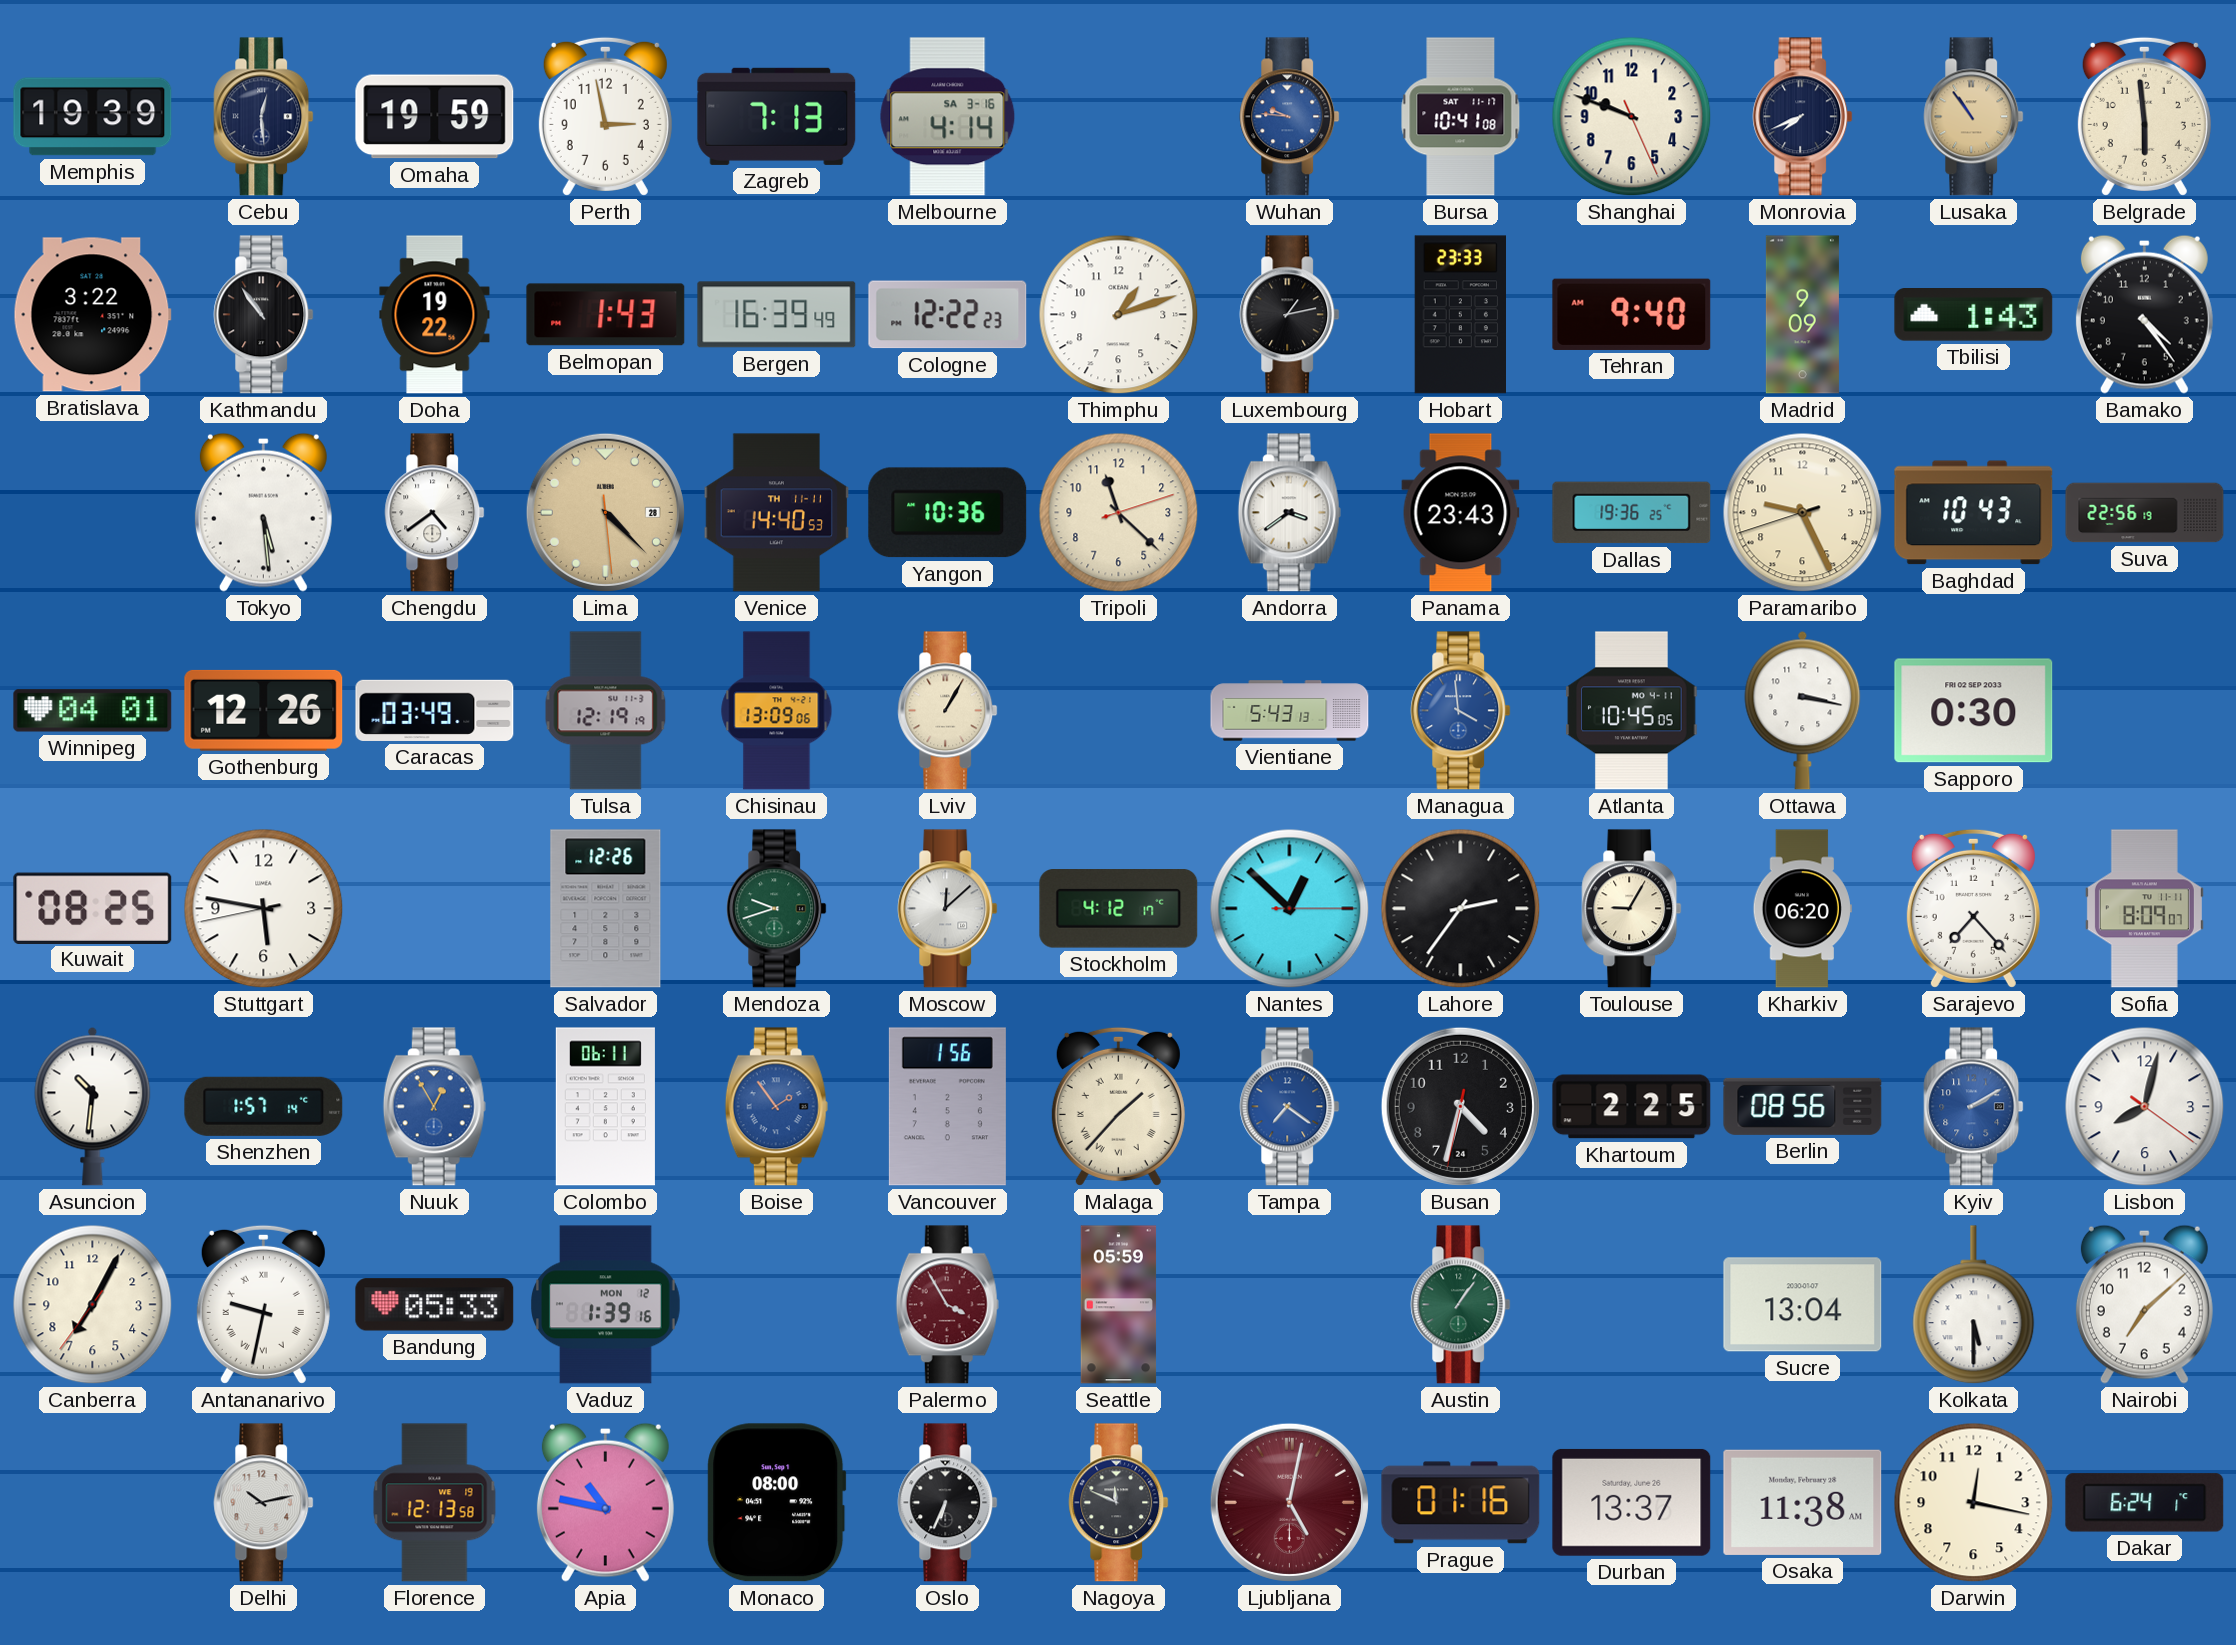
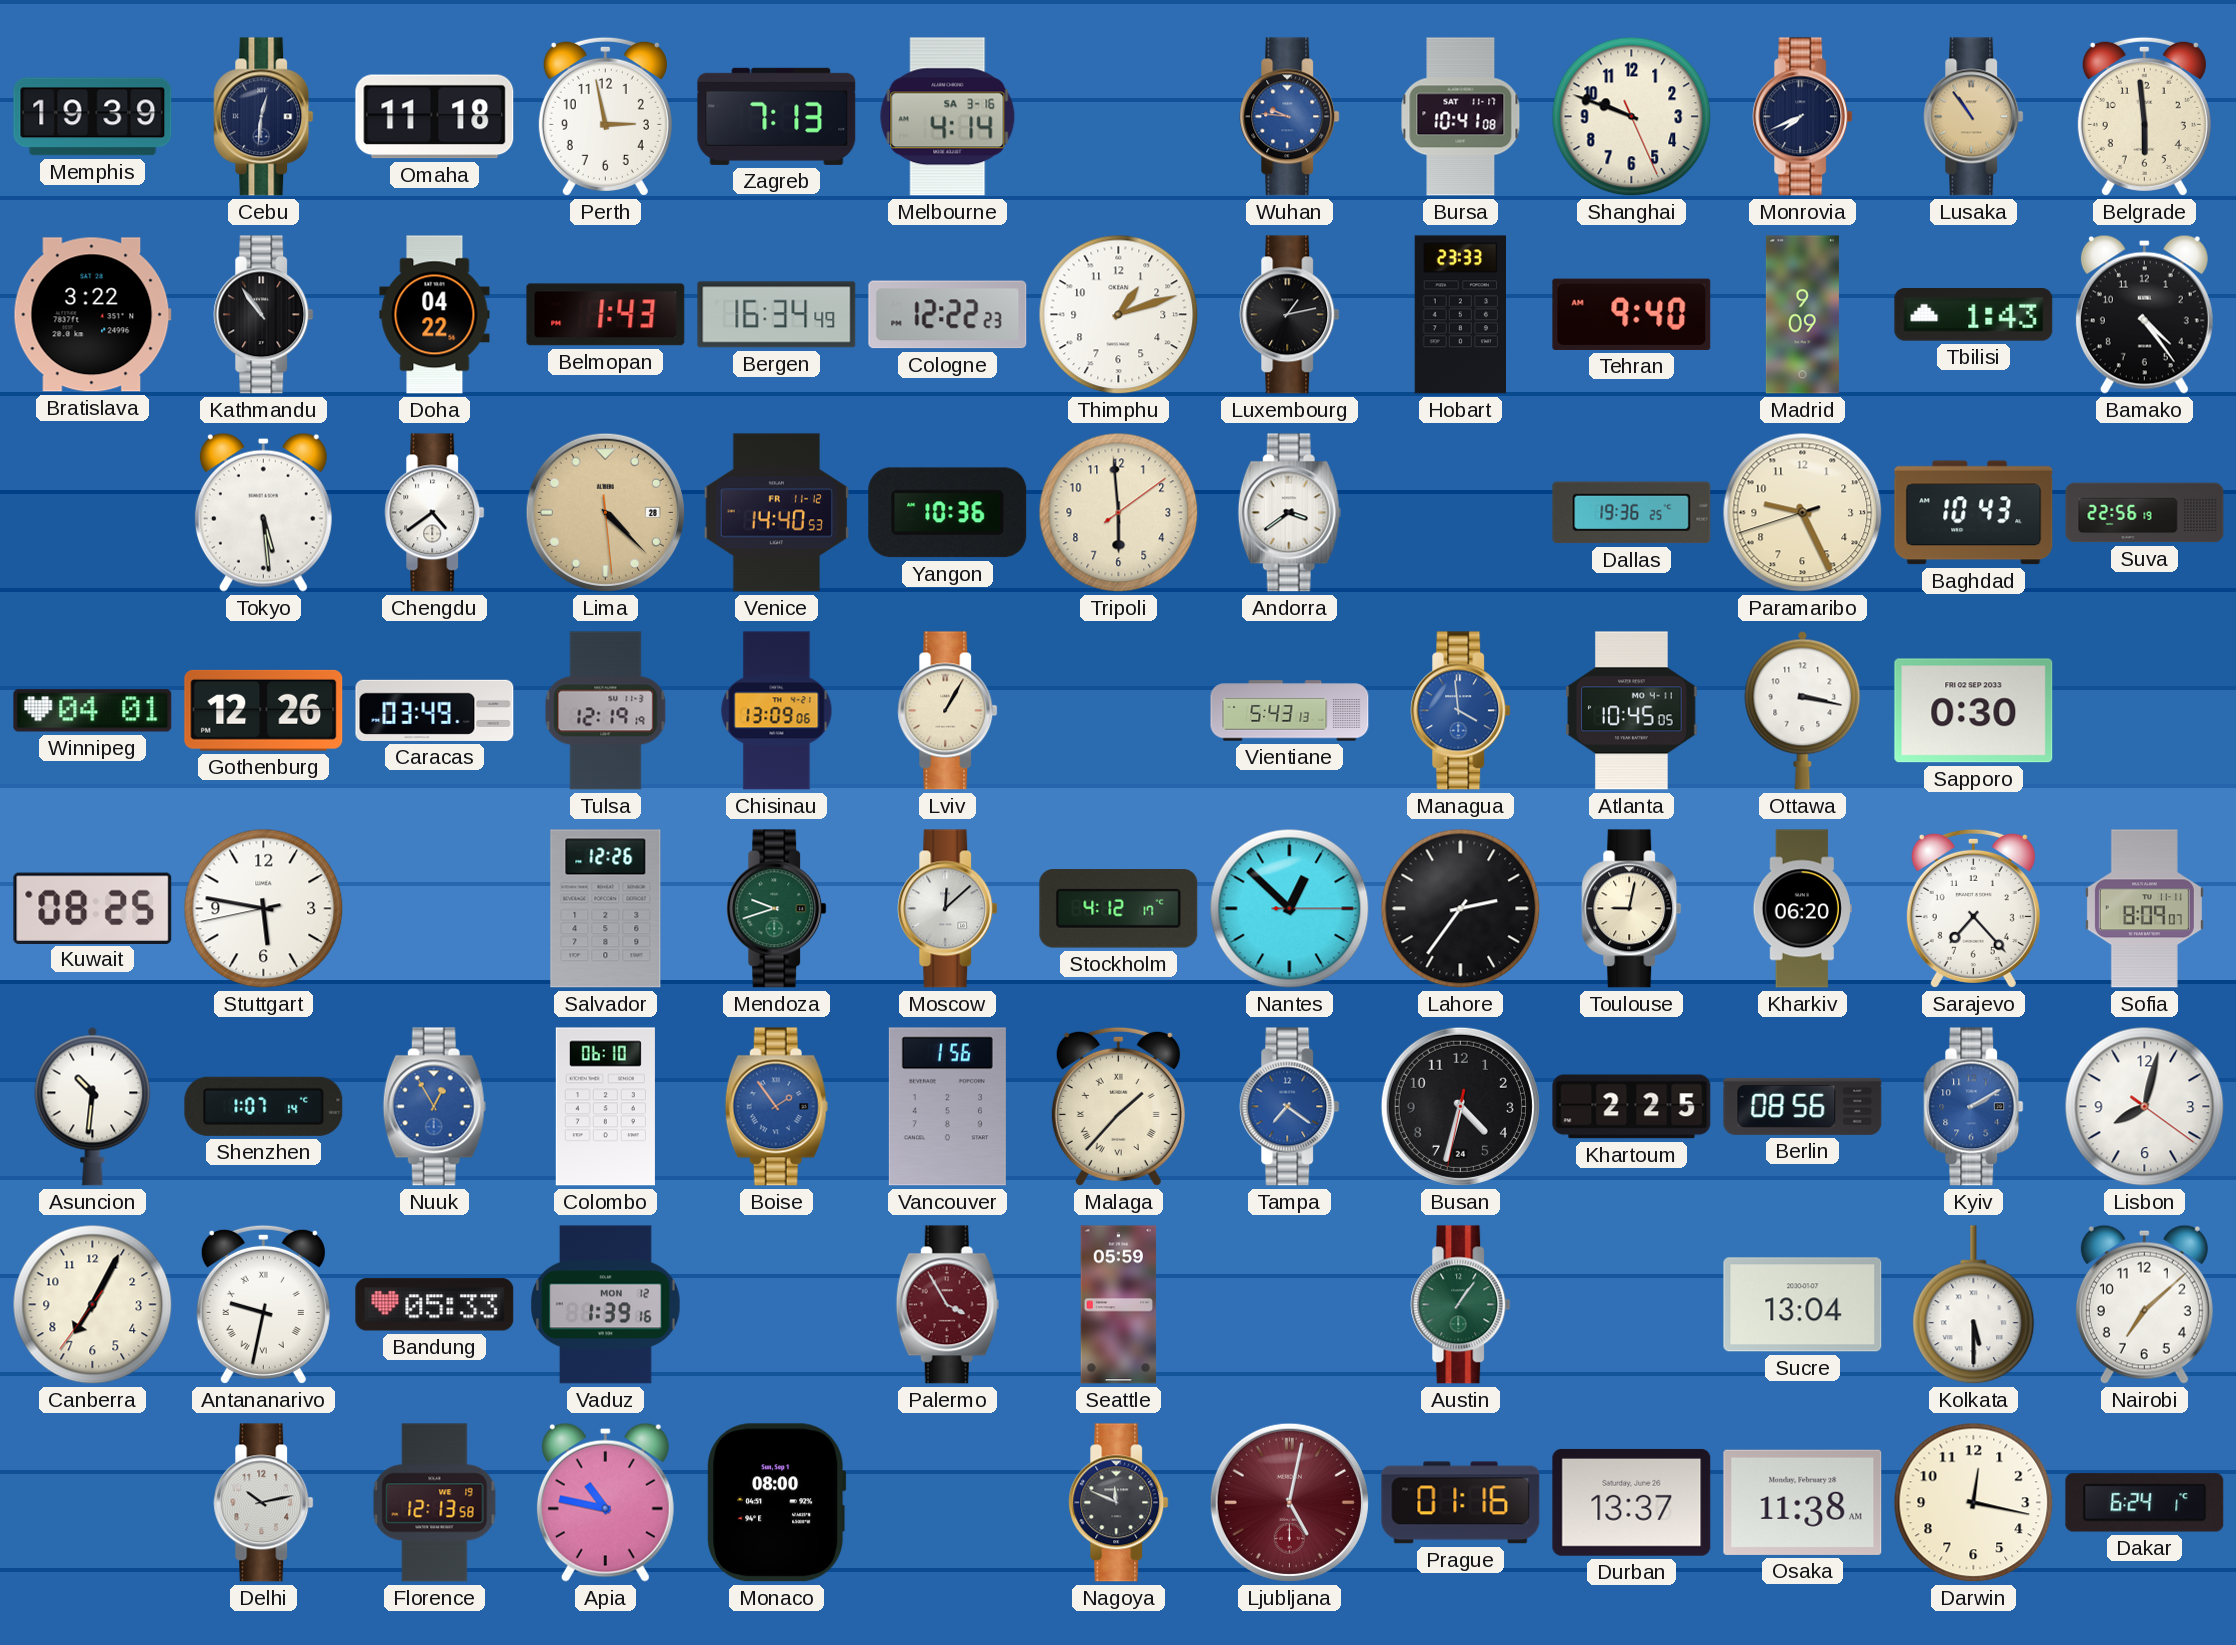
Cebu: 12:29 -> 12:31 (264, 117)
Omaha: 19:59 -> 11:18 (435, 117)
Doha: 19:22 -> 04:22 (435, 315)
Bergen: 16:39 -> 16:34 (777, 315)
Venice date: TH 11-11 -> FR 11-12 (777, 513)
Tripoli: 11:22 -> 5:59 (1119, 513)
Panama: 23:43 -> none (1461, 513)
Toulouse: 9:05 -> 9:02 (1632, 909)
Shenzhen: 1:57 -> 1:07 (264, 1106)
Colombo: 06:11 -> 06:10 (605, 1107)
Oslo: 6:34 -> none (948, 1503)
